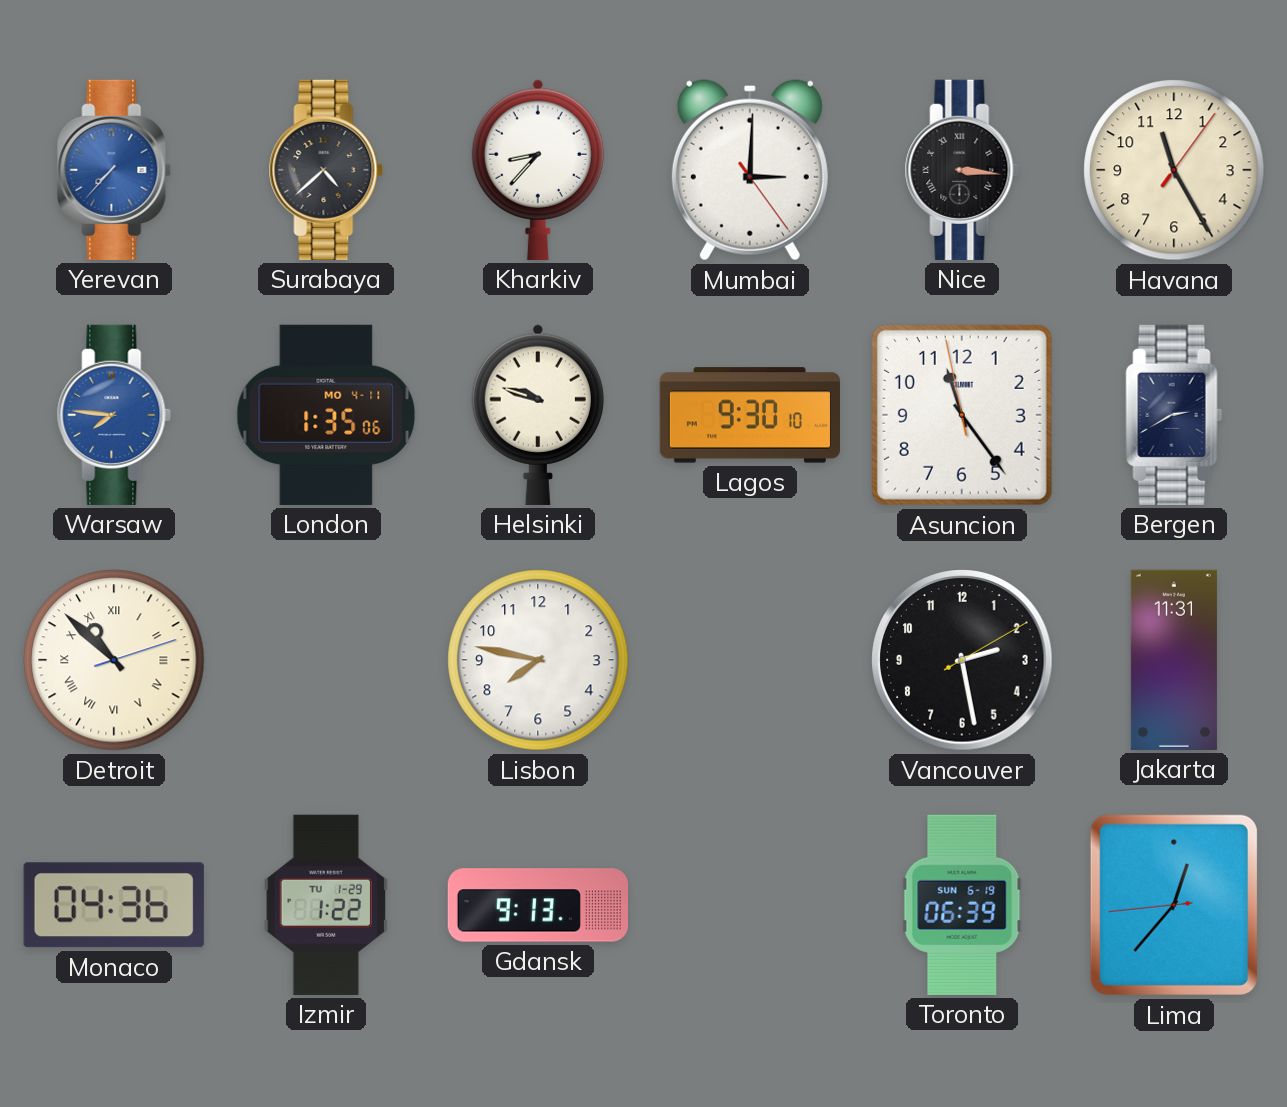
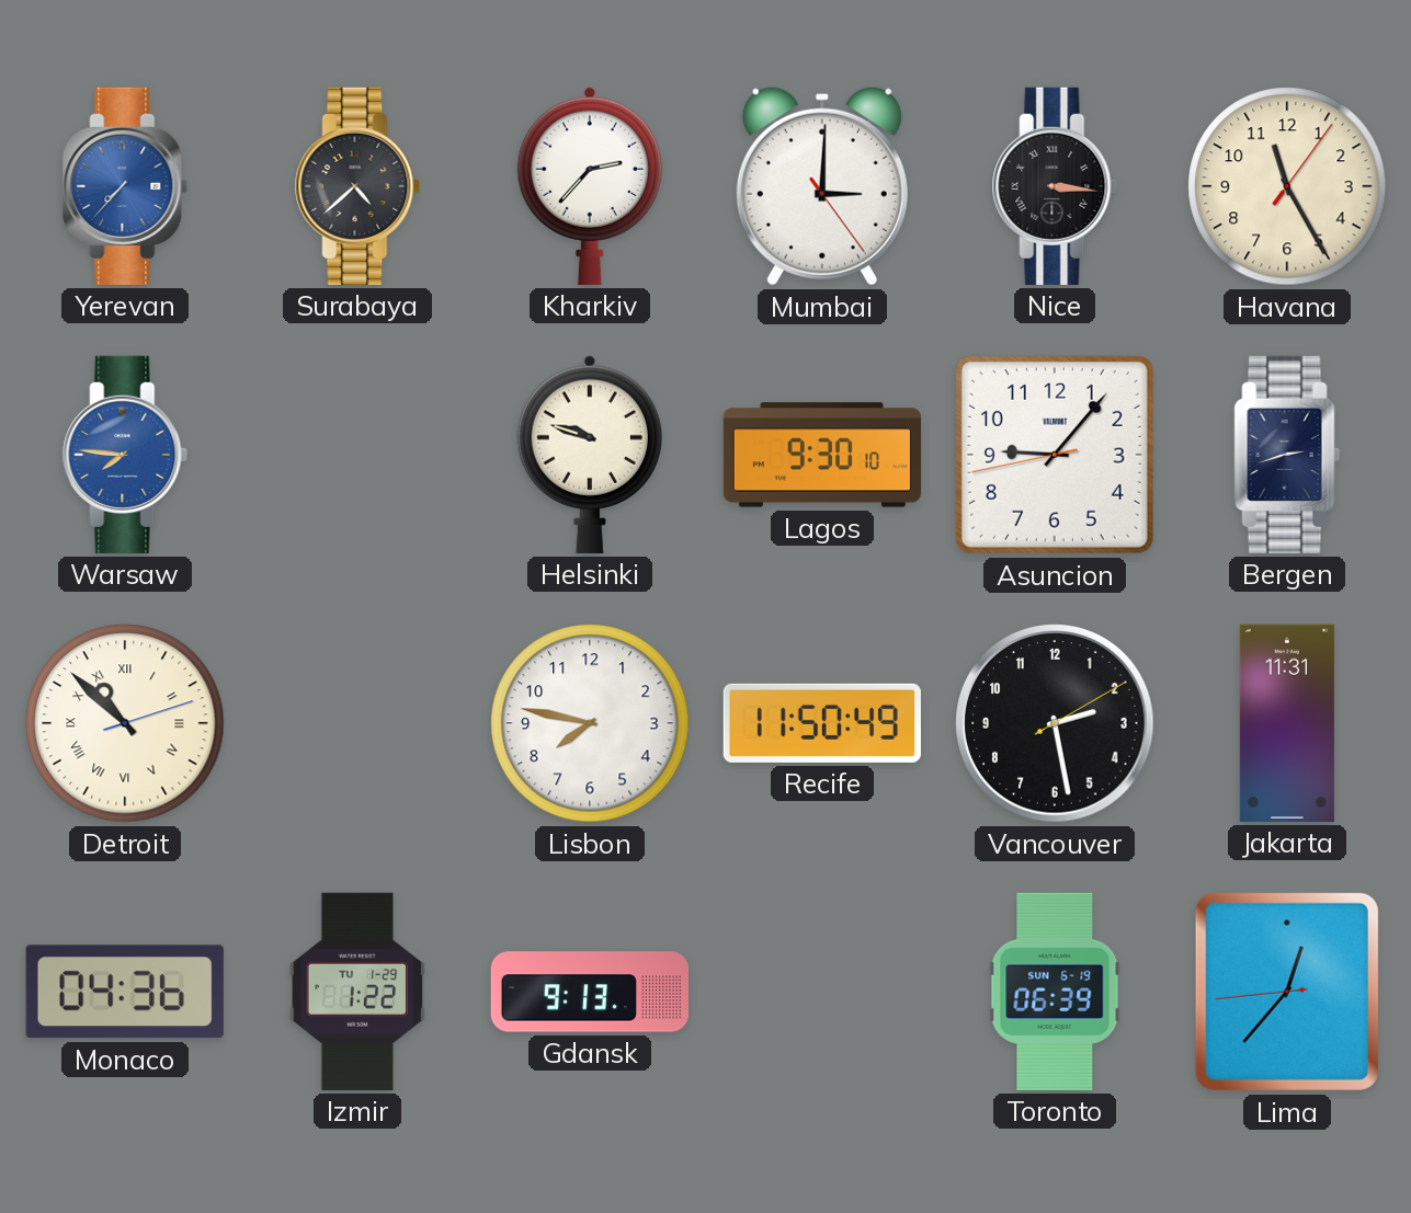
Kharkiv: 8:37 -> 2:37 (590, 186)
London: 1:35 -> none (326, 415)
Asuncion: 11:23 -> 9:06 (1055, 455)
Bergen: 2:40 -> 2:42 (1287, 455)
Recife: none -> 11:50 (822, 723)
